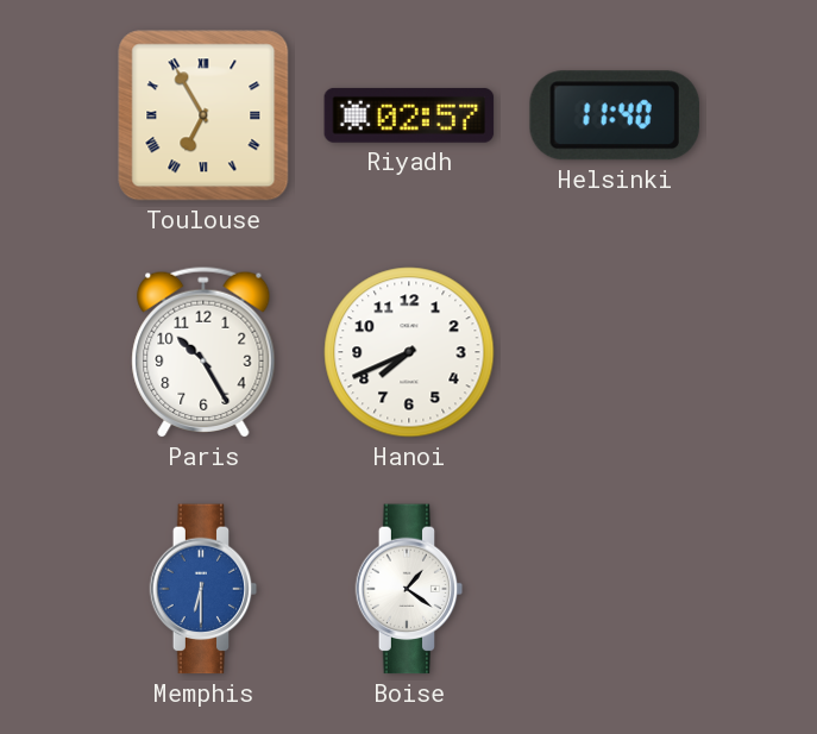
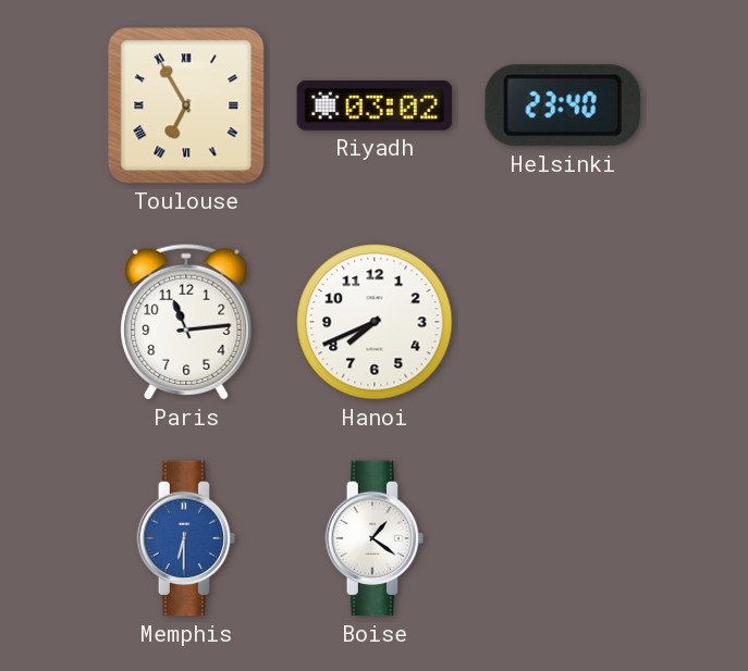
Riyadh: 02:57 -> 03:02 (375, 105)
Helsinki: 11:40 -> 23:40 (563, 105)
Paris: 10:25 -> 11:14 (186, 322)
